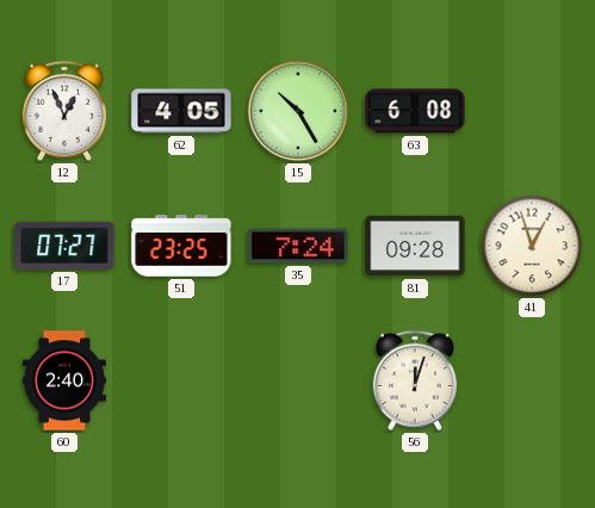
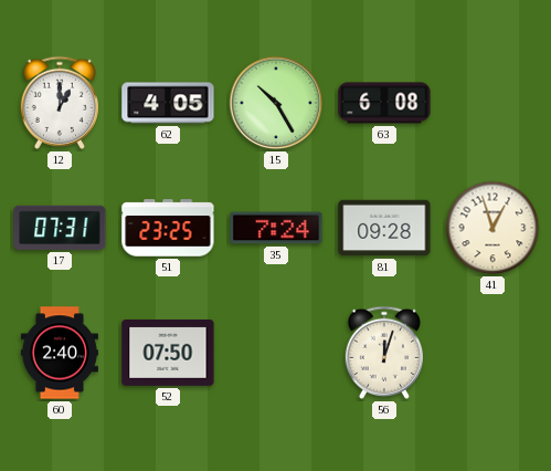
12: 12:56 -> 1:00 (60, 103)
17: 07:27 -> 07:31 (60, 228)
52: none -> 07:50 (168, 353)
